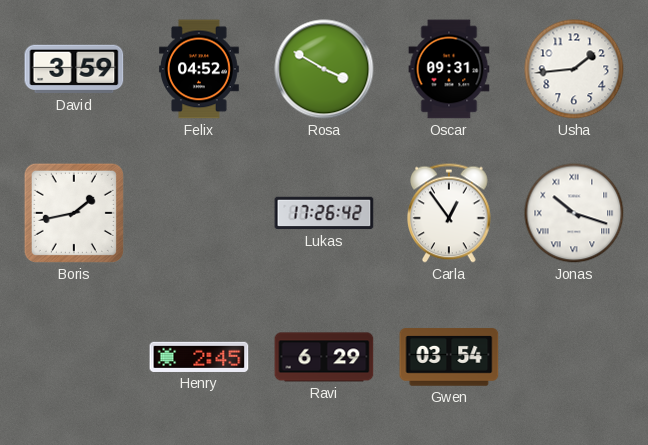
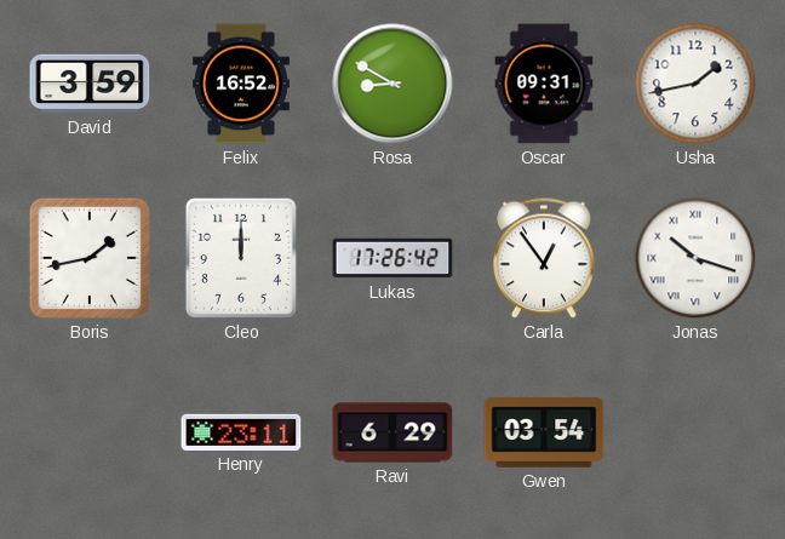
Felix: 04:52 -> 16:52 (242, 84)
Rosa: 3:50 -> 8:50 (392, 84)
Usha: 1:44 -> 1:43 (695, 84)
Cleo: none -> 12:00 (241, 258)
Henry: 2:45 -> 23:11 (241, 432)
